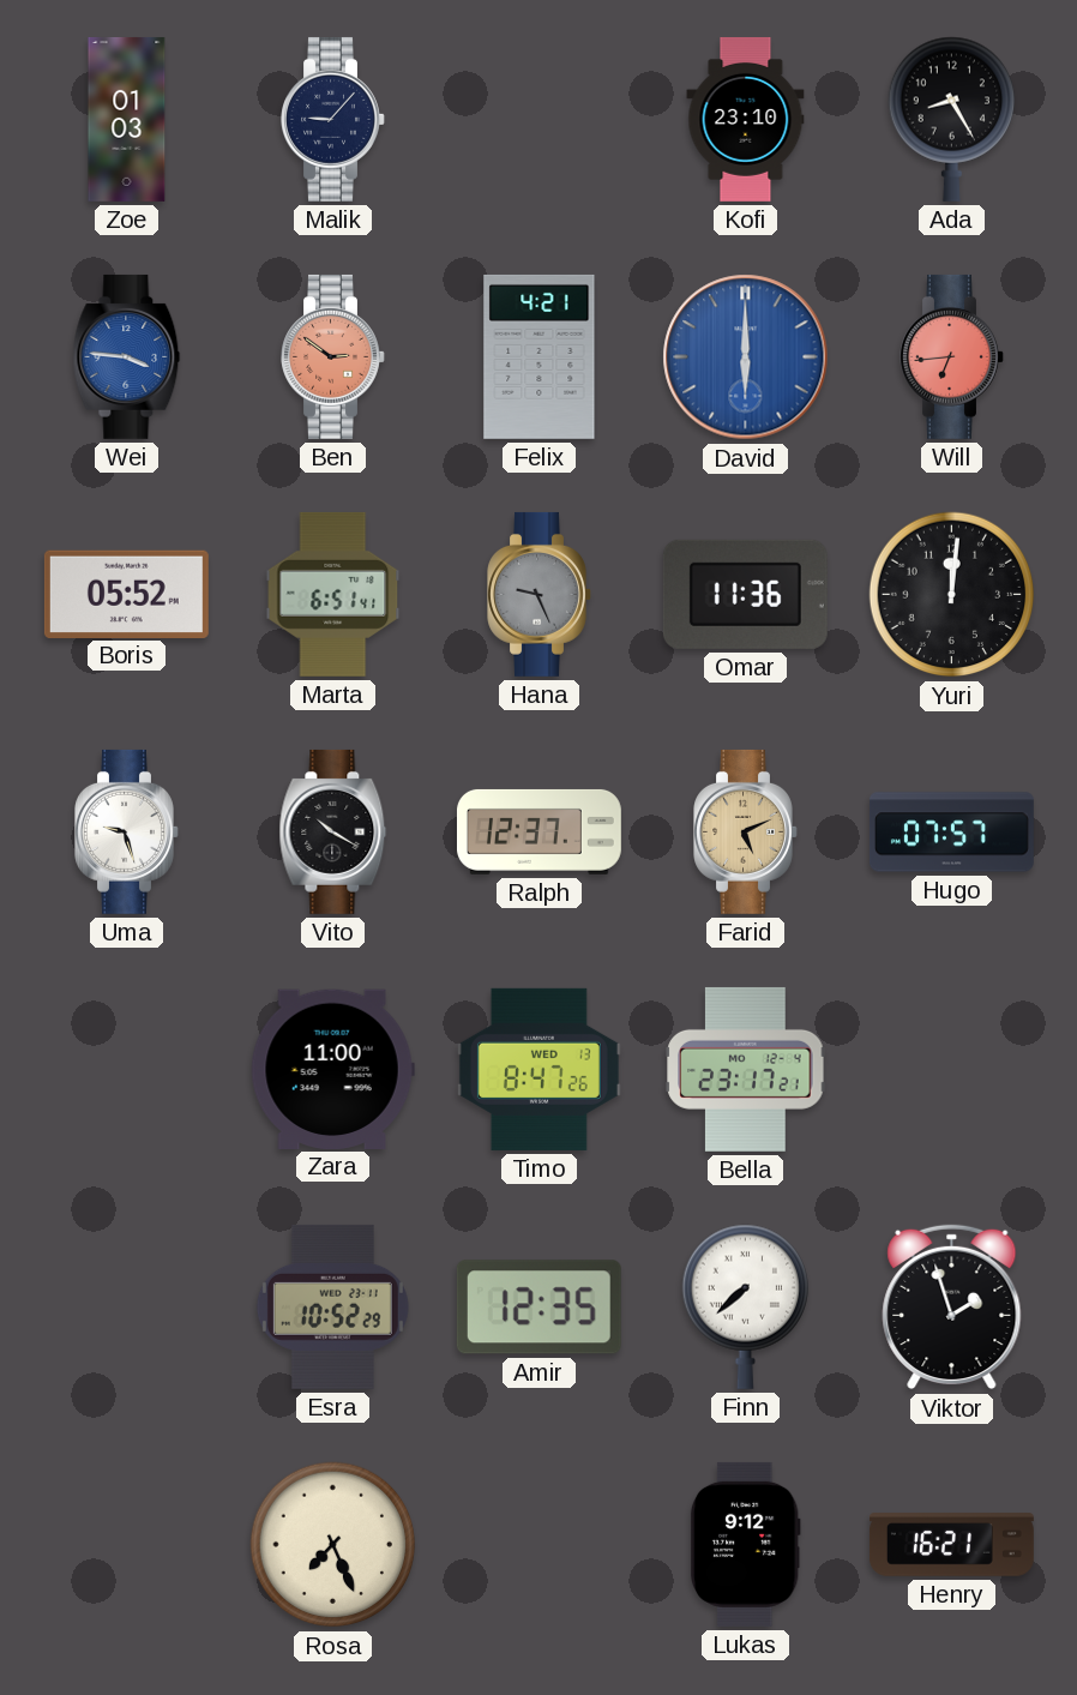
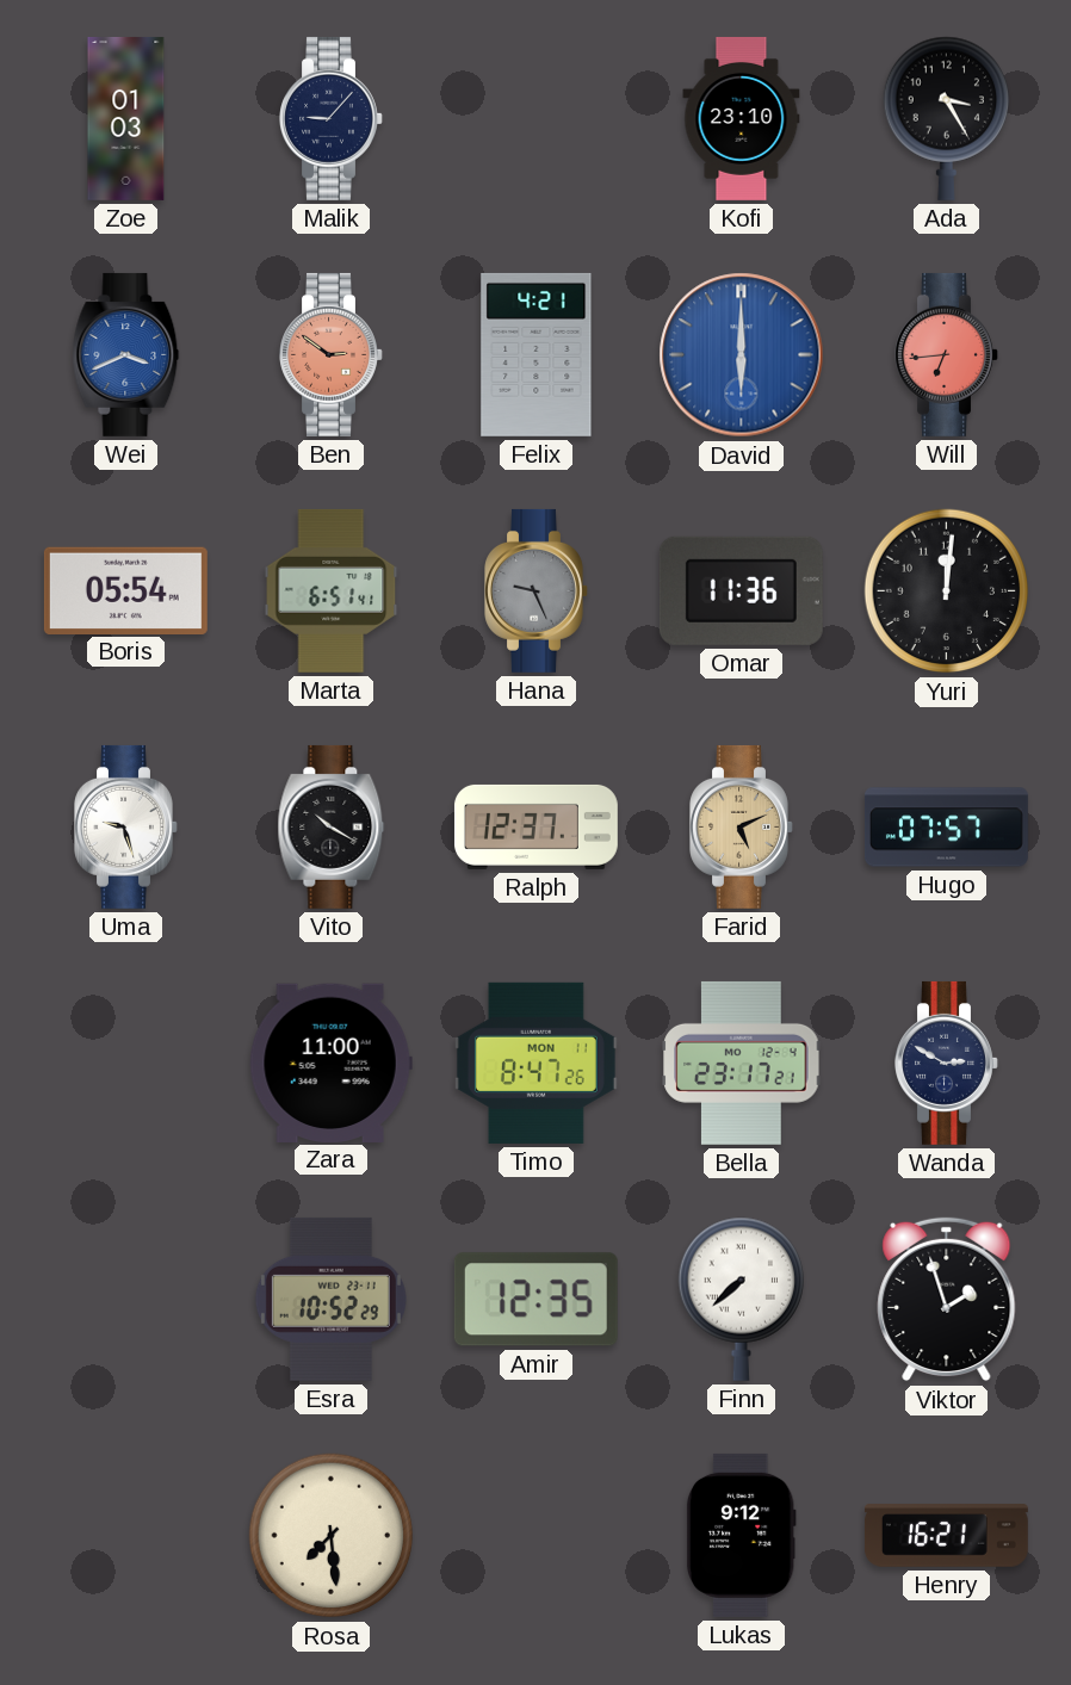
Ada: 8:25 -> 3:25 (946, 118)
Wei: 3:46 -> 3:41 (126, 354)
Boris: 05:52 -> 05:54 (125, 590)
Timo date: WED 13 -> MON 11 (535, 1063)
Wanda: none -> 2:50 (947, 1063)
Rosa: 7:26 -> 7:29 (332, 1536)
